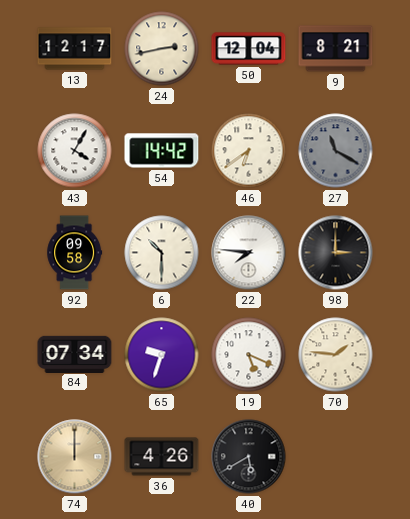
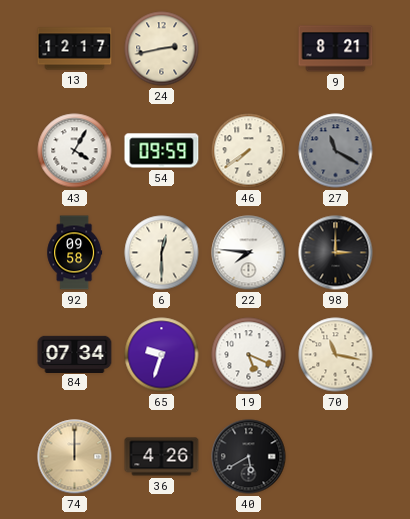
50: 12:04 -> none (249, 49)
54: 14:42 -> 09:59 (162, 151)
46: 6:39 -> 7:39 (249, 151)
6: 10:30 -> 12:30 (162, 253)
70: 1:46 -> 11:17 (336, 355)
